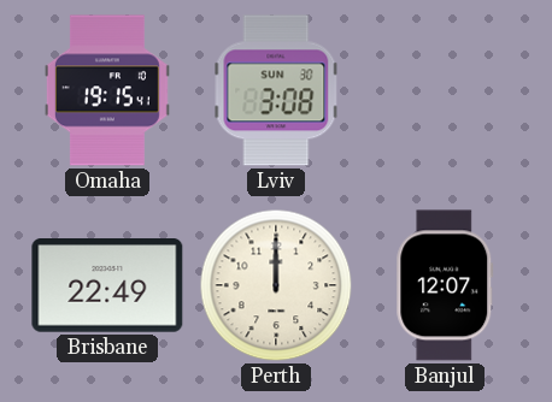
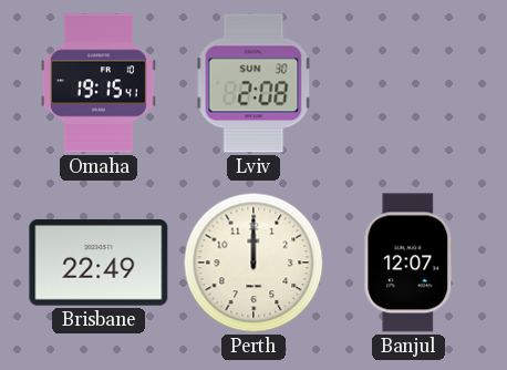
Lviv: 3:08 -> 2:08 (253, 83)
